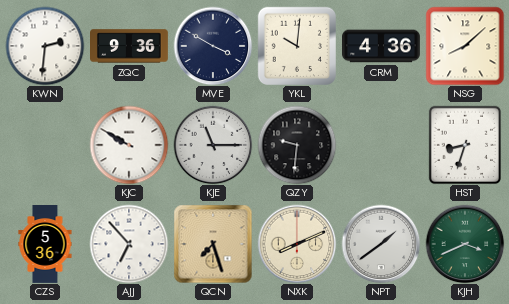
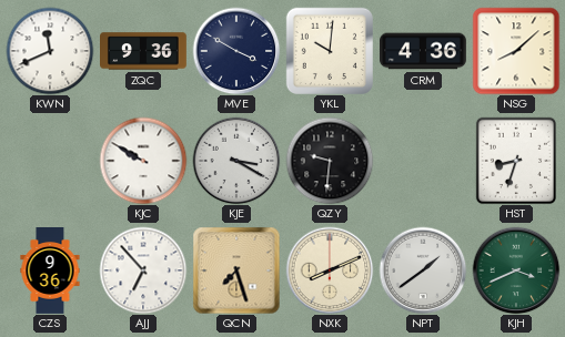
KWN: 2:31 -> 11:41 (50, 51)
KJE: 11:15 -> 3:20 (236, 161)
CZS: 5:36 -> 9:36 (50, 272)
